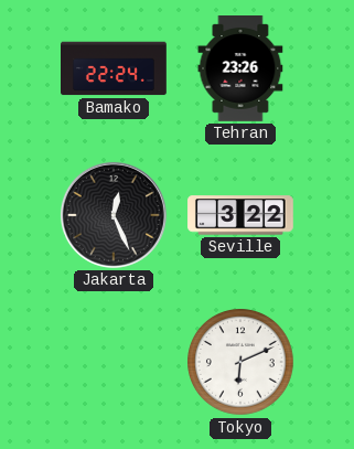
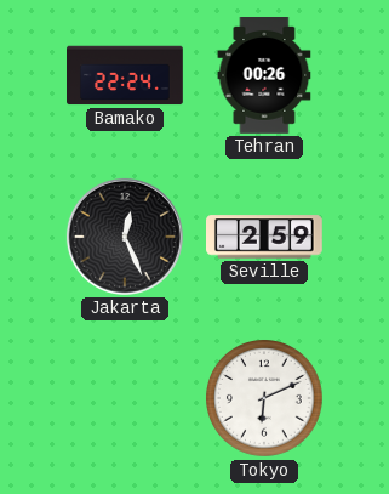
Tehran: 23:26 -> 00:26 (264, 76)
Seville: 3:22 -> 2:59 (265, 237)
